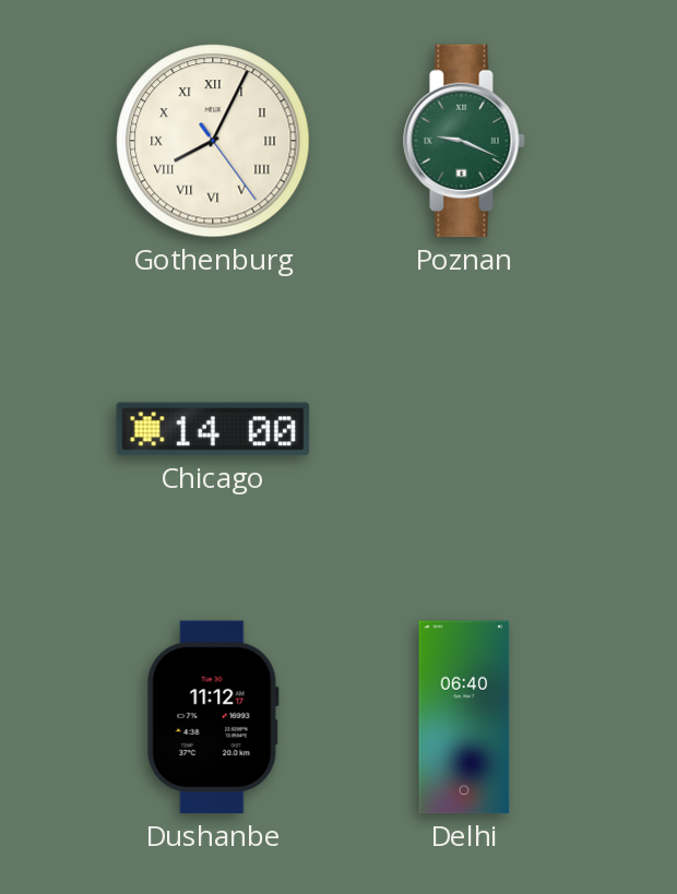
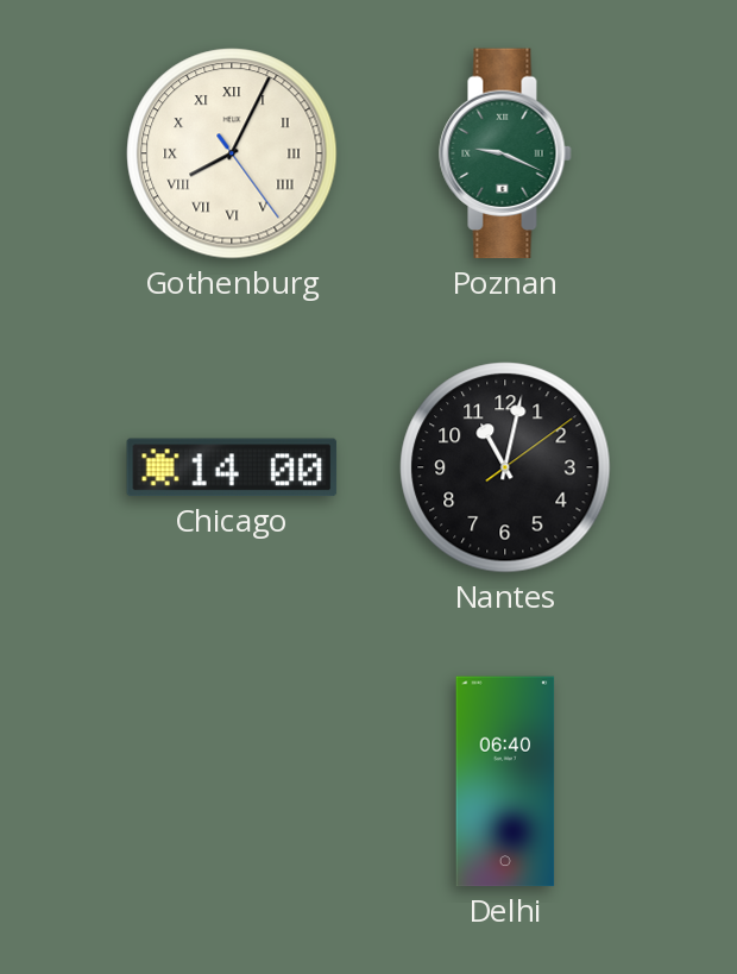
Nantes: none -> 11:02 (505, 467)
Dushanbe: 11:12 -> none (213, 717)
